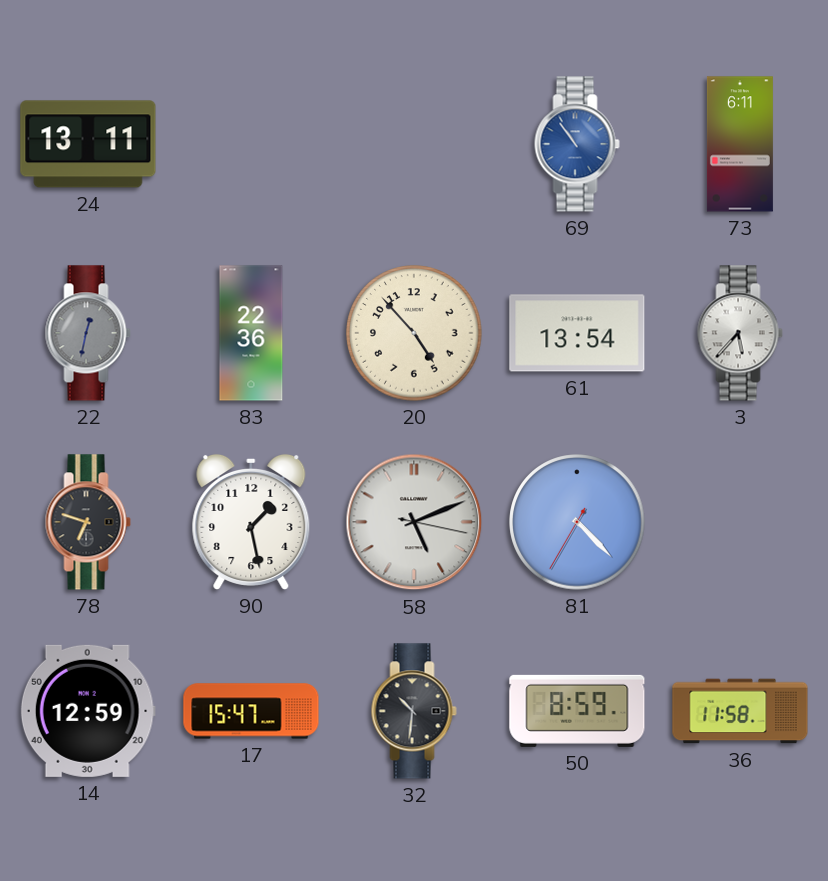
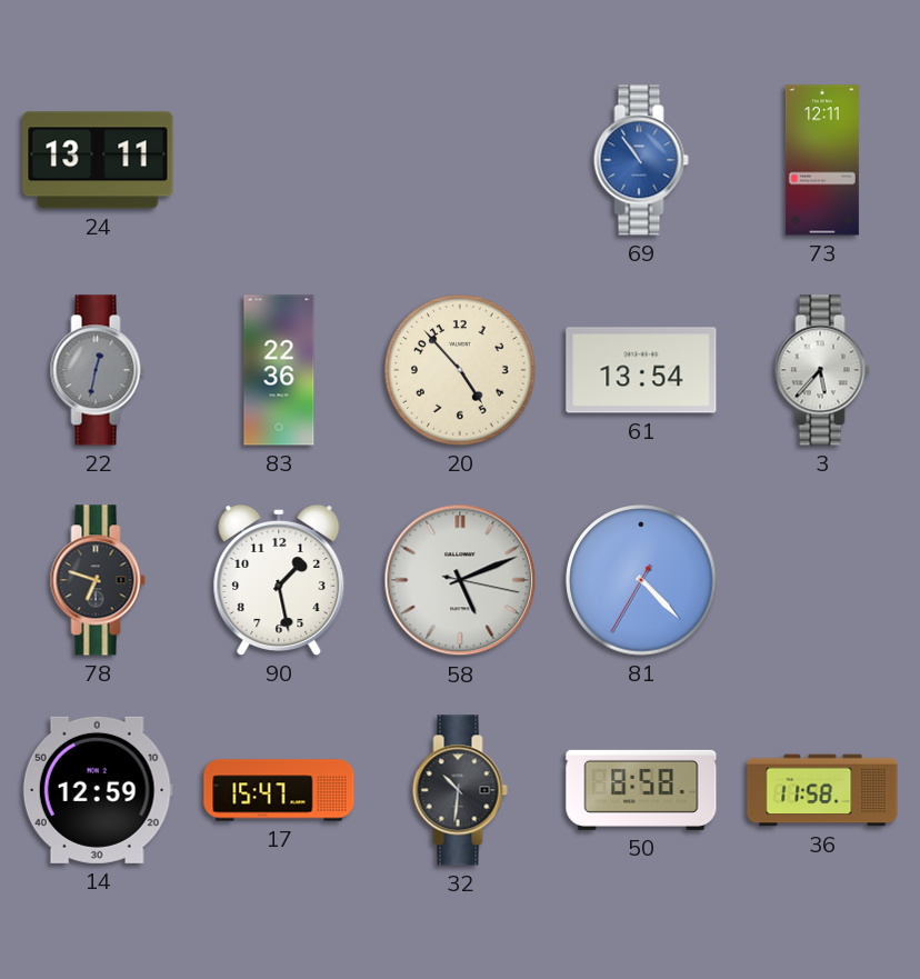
73: 6:11 -> 12:11 (822, 160)
50: 8:59 -> 8:58 (641, 790)
